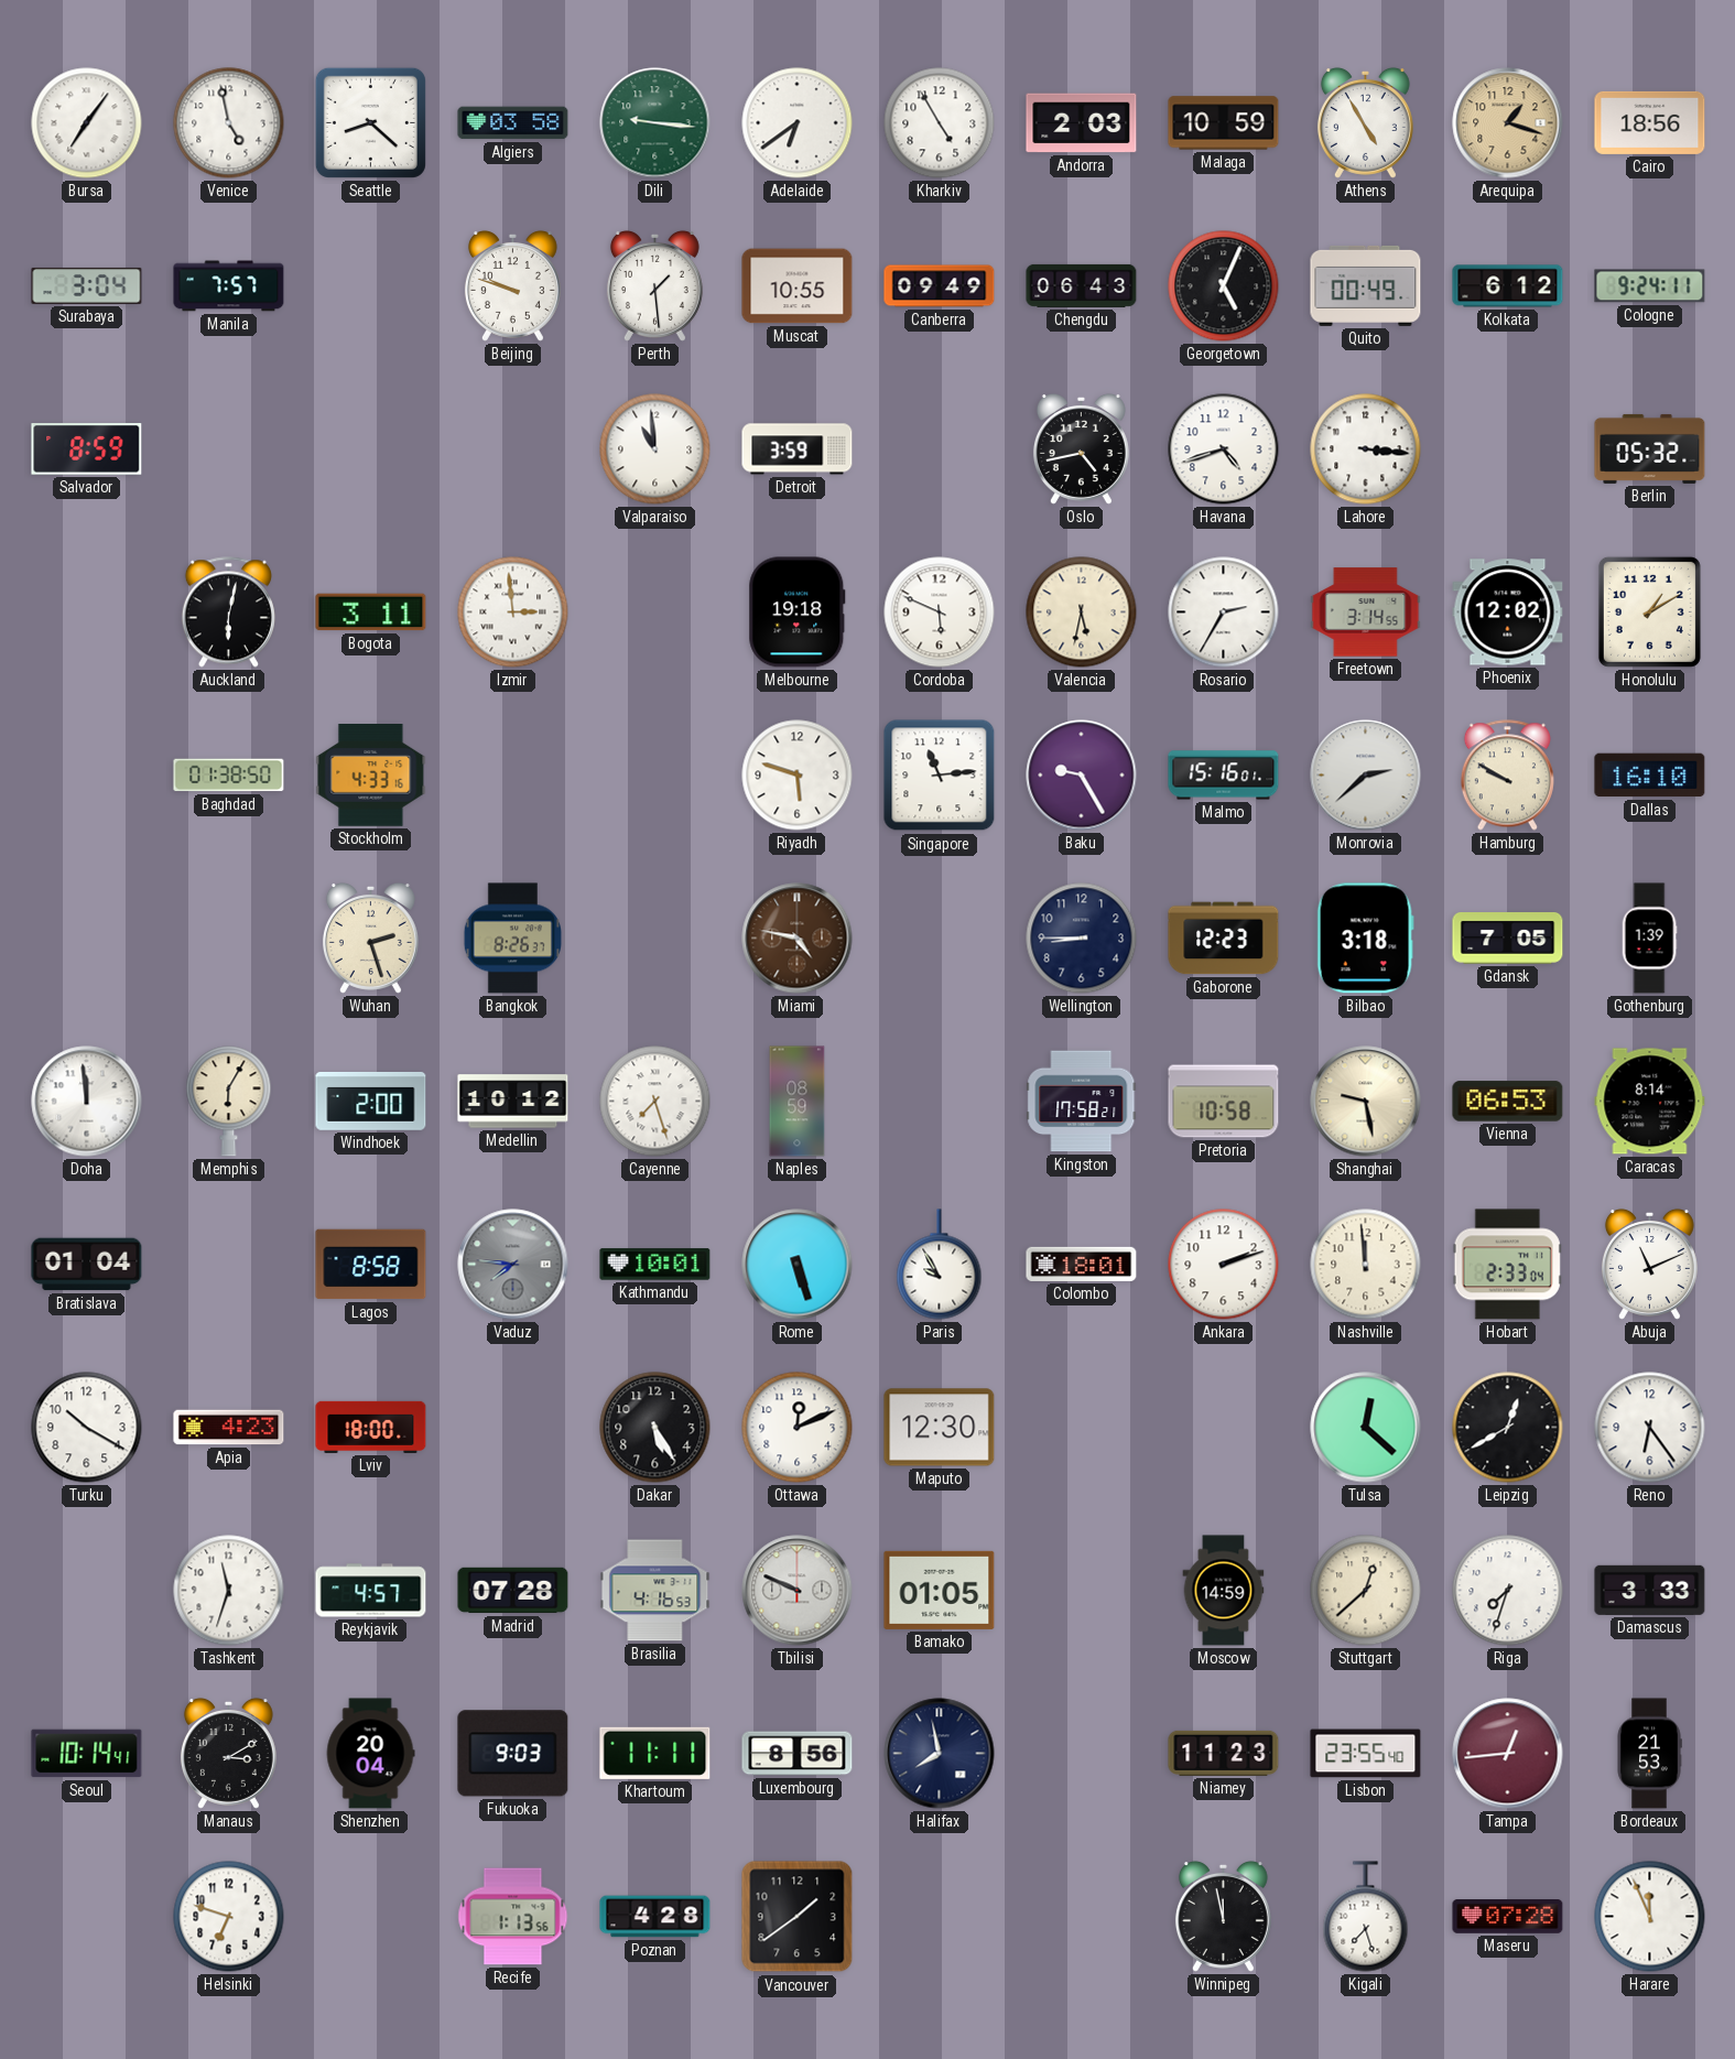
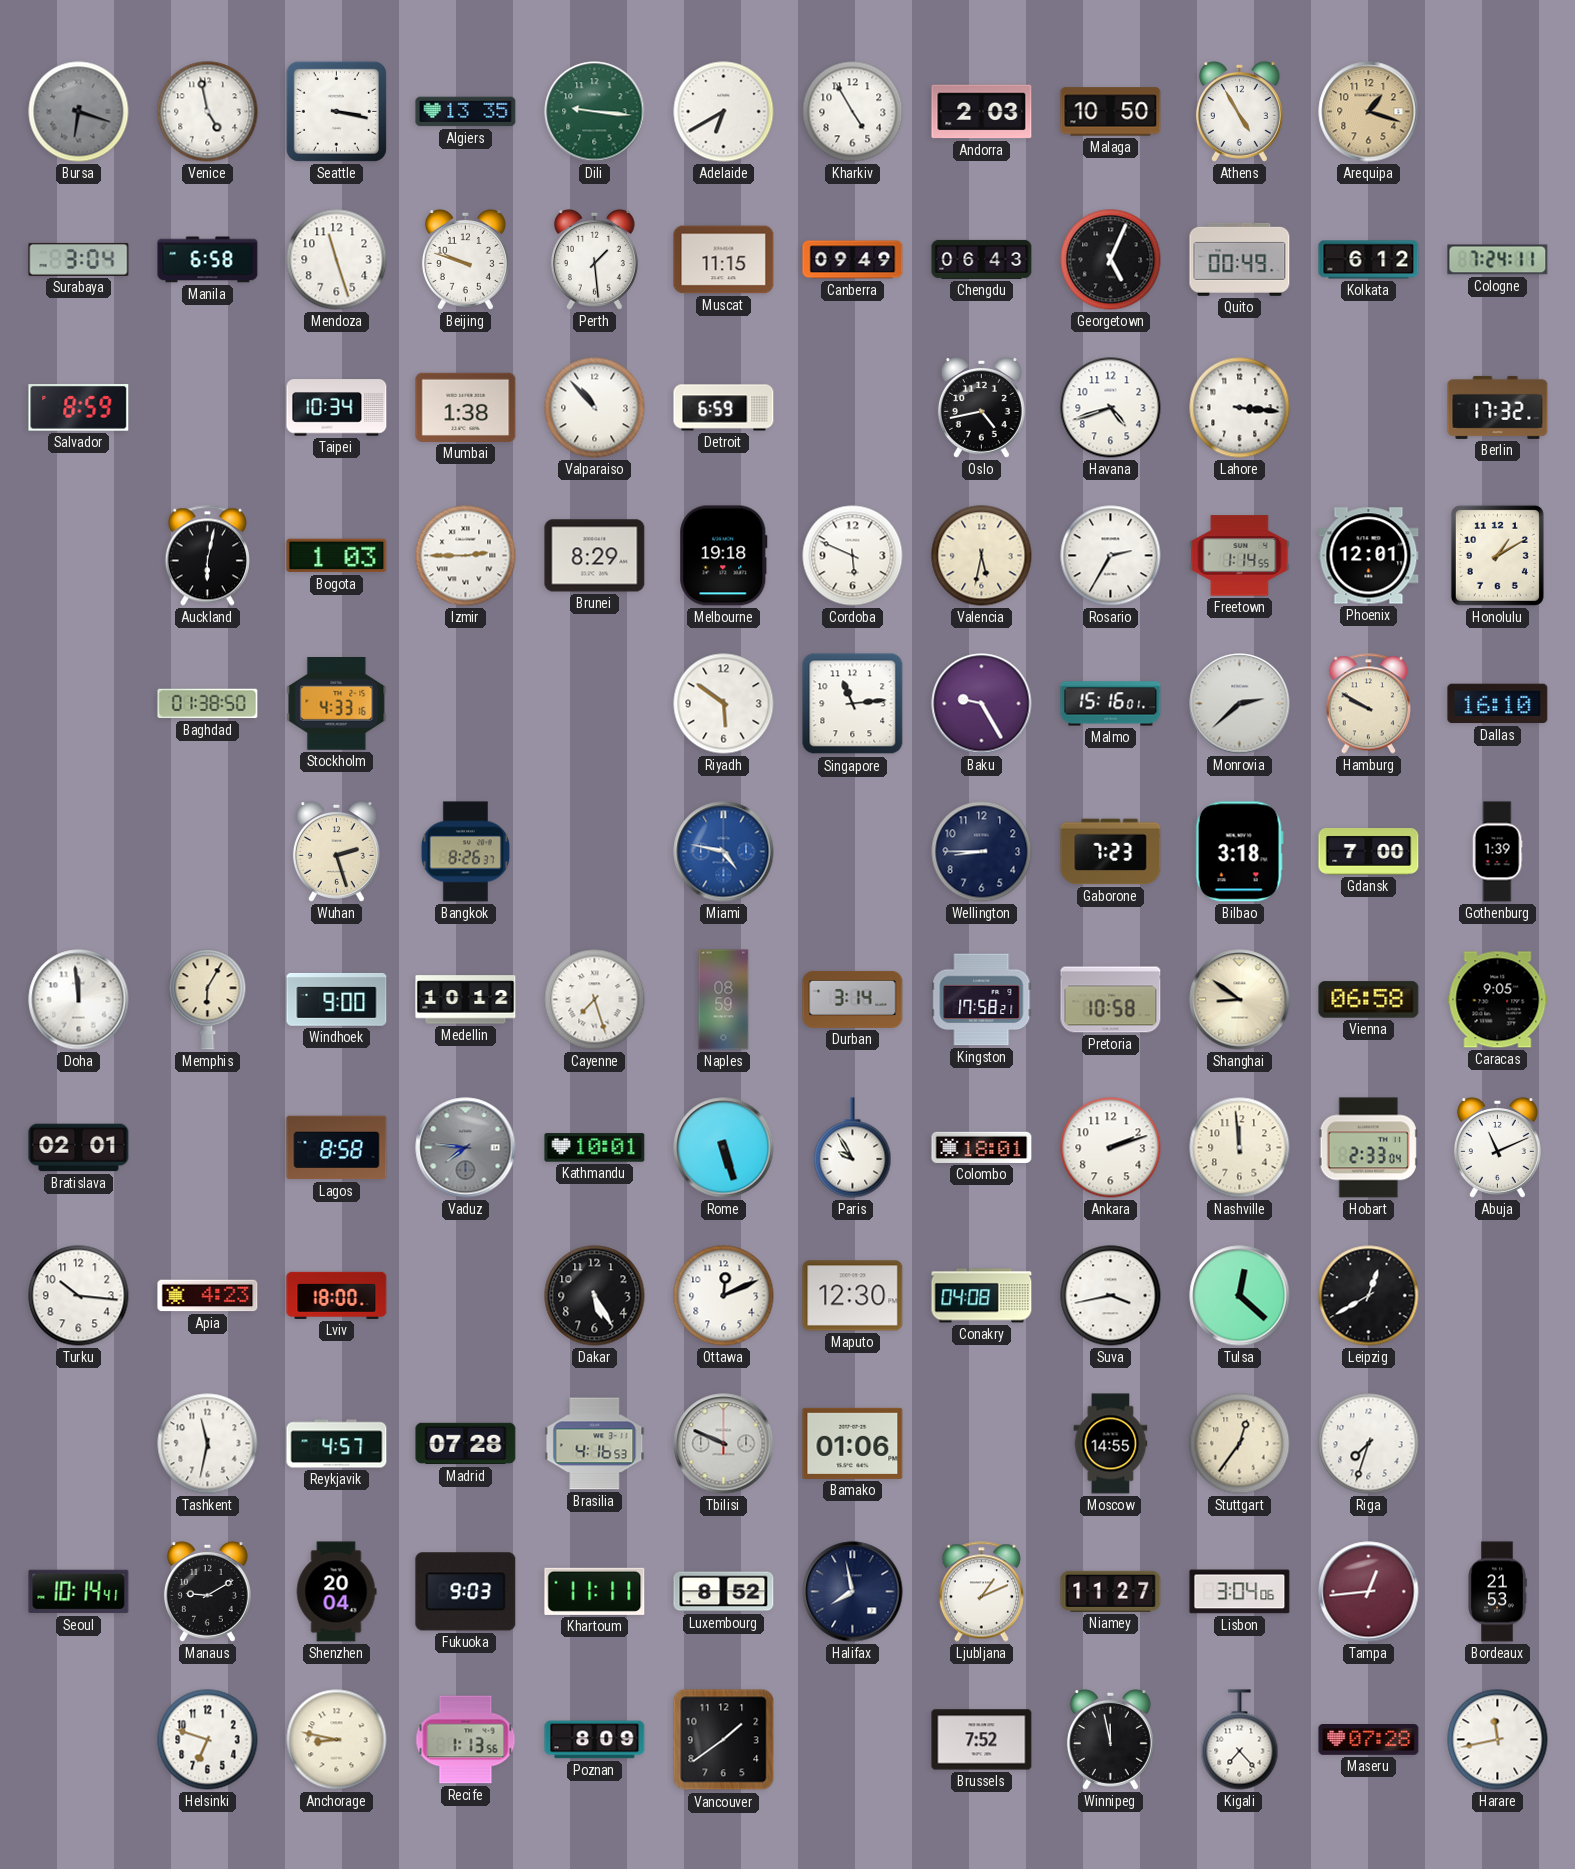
Bursa: 7:06 -> 6:18 (79, 112)
Bursa dial: white -> grey (79, 112)
Seattle: 8:22 -> 3:17 (336, 111)
Algiers: 03:58 -> 13:35 (466, 112)
Adelaide: 6:39 -> 6:40 (724, 112)
Malaga: 10:59 -> 10:50 (1111, 112)
Cairo: 18:56 -> none (1650, 122)
Manila: 7:57 -> 6:58 (208, 260)
Mendoza: none -> 11:27 (337, 260)
Muscat: 10:55 -> 11:15 (724, 260)
Cologne: 9:24 -> 7:24 (1498, 260)
Taipei: none -> 10:34 (337, 408)
Mumbai: none -> 1:38 (466, 407)
Valparaiso: 10:59 -> 10:53 (595, 408)
Detroit: 3:59 -> 6:59 (724, 408)
Berlin: 05:32 -> 17:32 (1498, 407)
Bogota: 3:11 -> 1:03 (337, 556)
Izmir: 2:59 -> 2:45 (466, 556)
Brunei: none -> 8:29 (595, 556)
Freetown: 3:14 -> 1:14 (1240, 556)
Phoenix: 12:02 -> 12:01 (1369, 556)
Riyadh: 5:48 -> 5:51 (724, 704)
Miami dial: brown -> blue (724, 852)
Gaborone: 12:23 -> 7:23 (1111, 852)
Gdansk: 7:05 -> 7:00 (1369, 852)
Windhoek: 2:00 -> 9:00 (337, 999)
Durban: none -> 3:14 (853, 999)
Shanghai: 9:28 -> 8:51 (1240, 1000)
Vienna: 06:53 -> 06:58 (1369, 1000)
Caracas: 8:14 -> 9:05 (1498, 1000)
Bratislava: 01:04 -> 02:01 (79, 1148)
Turku: 10:20 -> 10:16 (79, 1296)
Conakry: none -> 04:08 (982, 1296)
Suva: none -> 3:43 (1111, 1296)
Reno: 6:24 -> none (1650, 1428)
Tashkent: 11:33 -> 11:32 (208, 1444)
Bamako: 01:05 -> 01:06 (853, 1443)
Moscow: 14:59 -> 14:55 (1111, 1444)
Stuttgart: 12:38 -> 12:36 (1240, 1444)
Damascus: 3:33 -> none (1650, 1590)
Manaus: 3:10 -> 9:10 (207, 1591)
Luxembourg: 8:56 -> 8:52 (724, 1592)
Ljubljana: none -> 1:11 (981, 1592)
Niamey: 11:23 -> 11:27 (1111, 1591)
Lisbon: 23:55 -> 3:04 (1240, 1592)
Anchorage: none -> 8:47 (337, 1740)
Poznan: 4:28 -> 8:09 (595, 1740)
Brussels: none -> 7:52 (982, 1740)
Kigali: 7:27 -> 7:23 (1240, 1740)
Harare: 11:56 -> 11:43 (1498, 1740)
